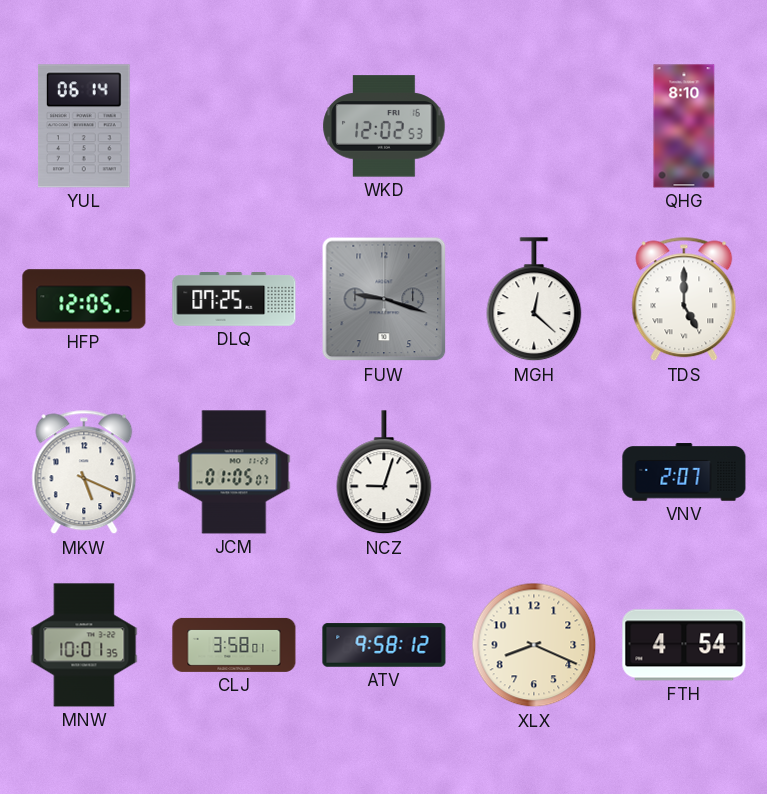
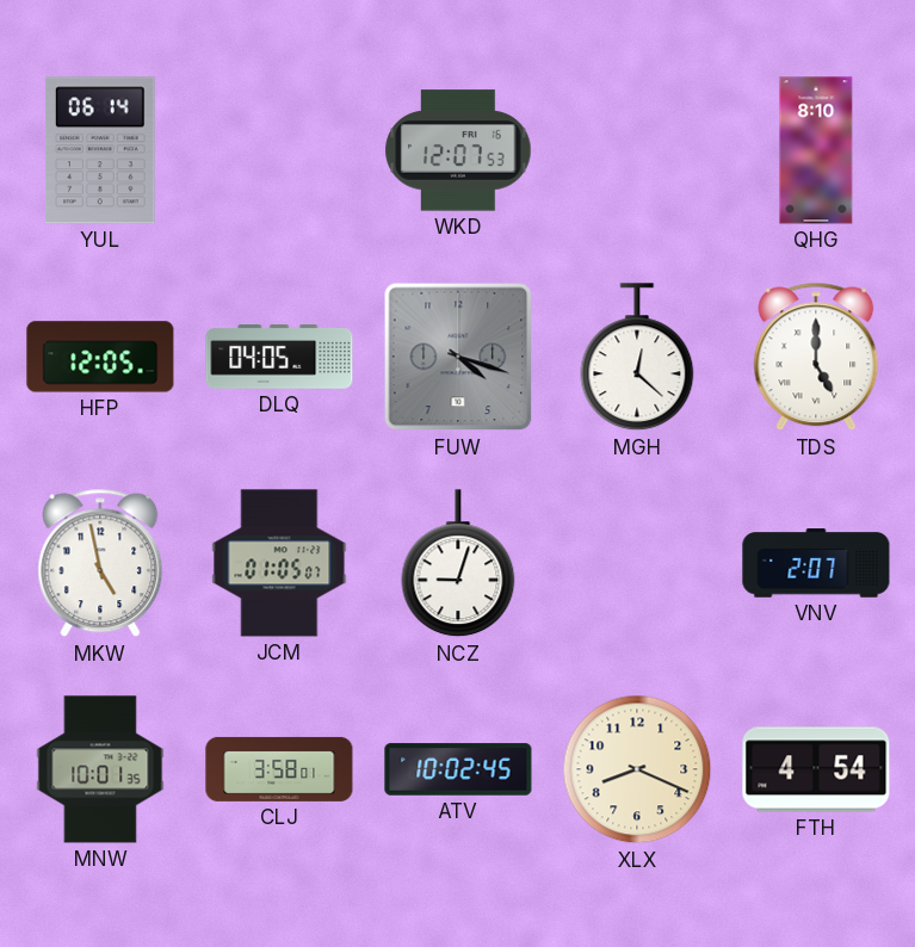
WKD: 12:02 -> 12:07 (458, 150)
DLQ: 07:25 -> 04:05 (279, 358)
FUW: 9:18 -> 4:18 (458, 357)
MKW: 5:19 -> 4:58 (100, 563)
ATV: 9:58 -> 10:02 (458, 769)
